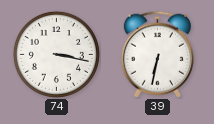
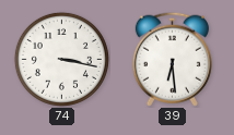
39: 6:32 -> 6:29 (172, 59)
